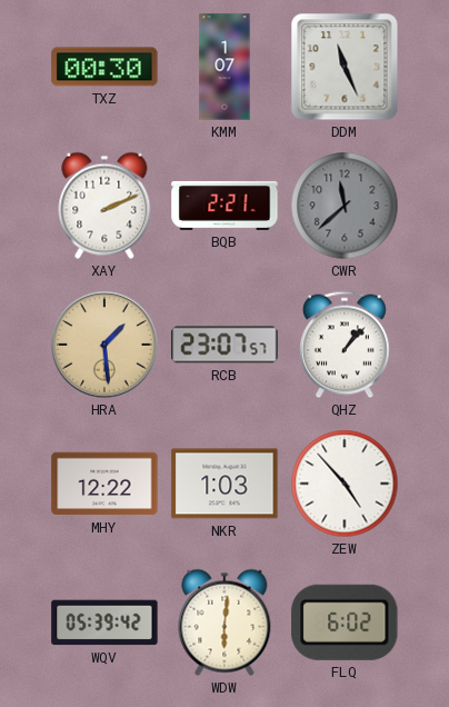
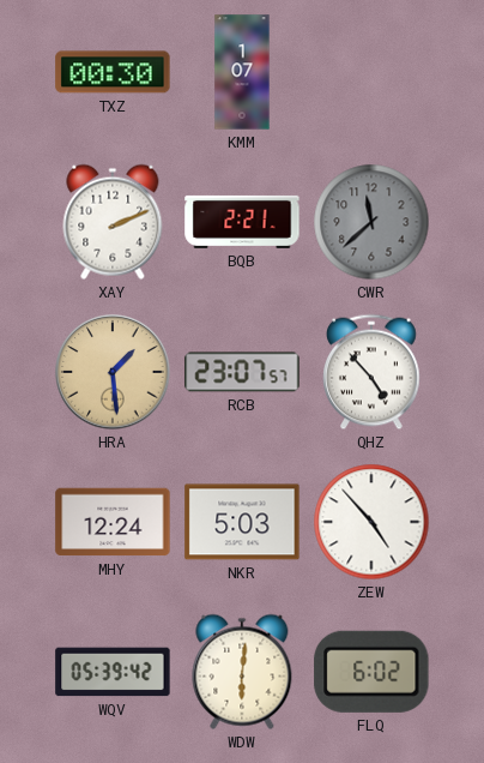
DDM: 11:26 -> none (345, 67)
QHZ: 1:07 -> 4:53 (371, 372)
MHY: 12:22 -> 12:24 (113, 522)
NKR: 1:03 -> 5:03 (242, 522)
